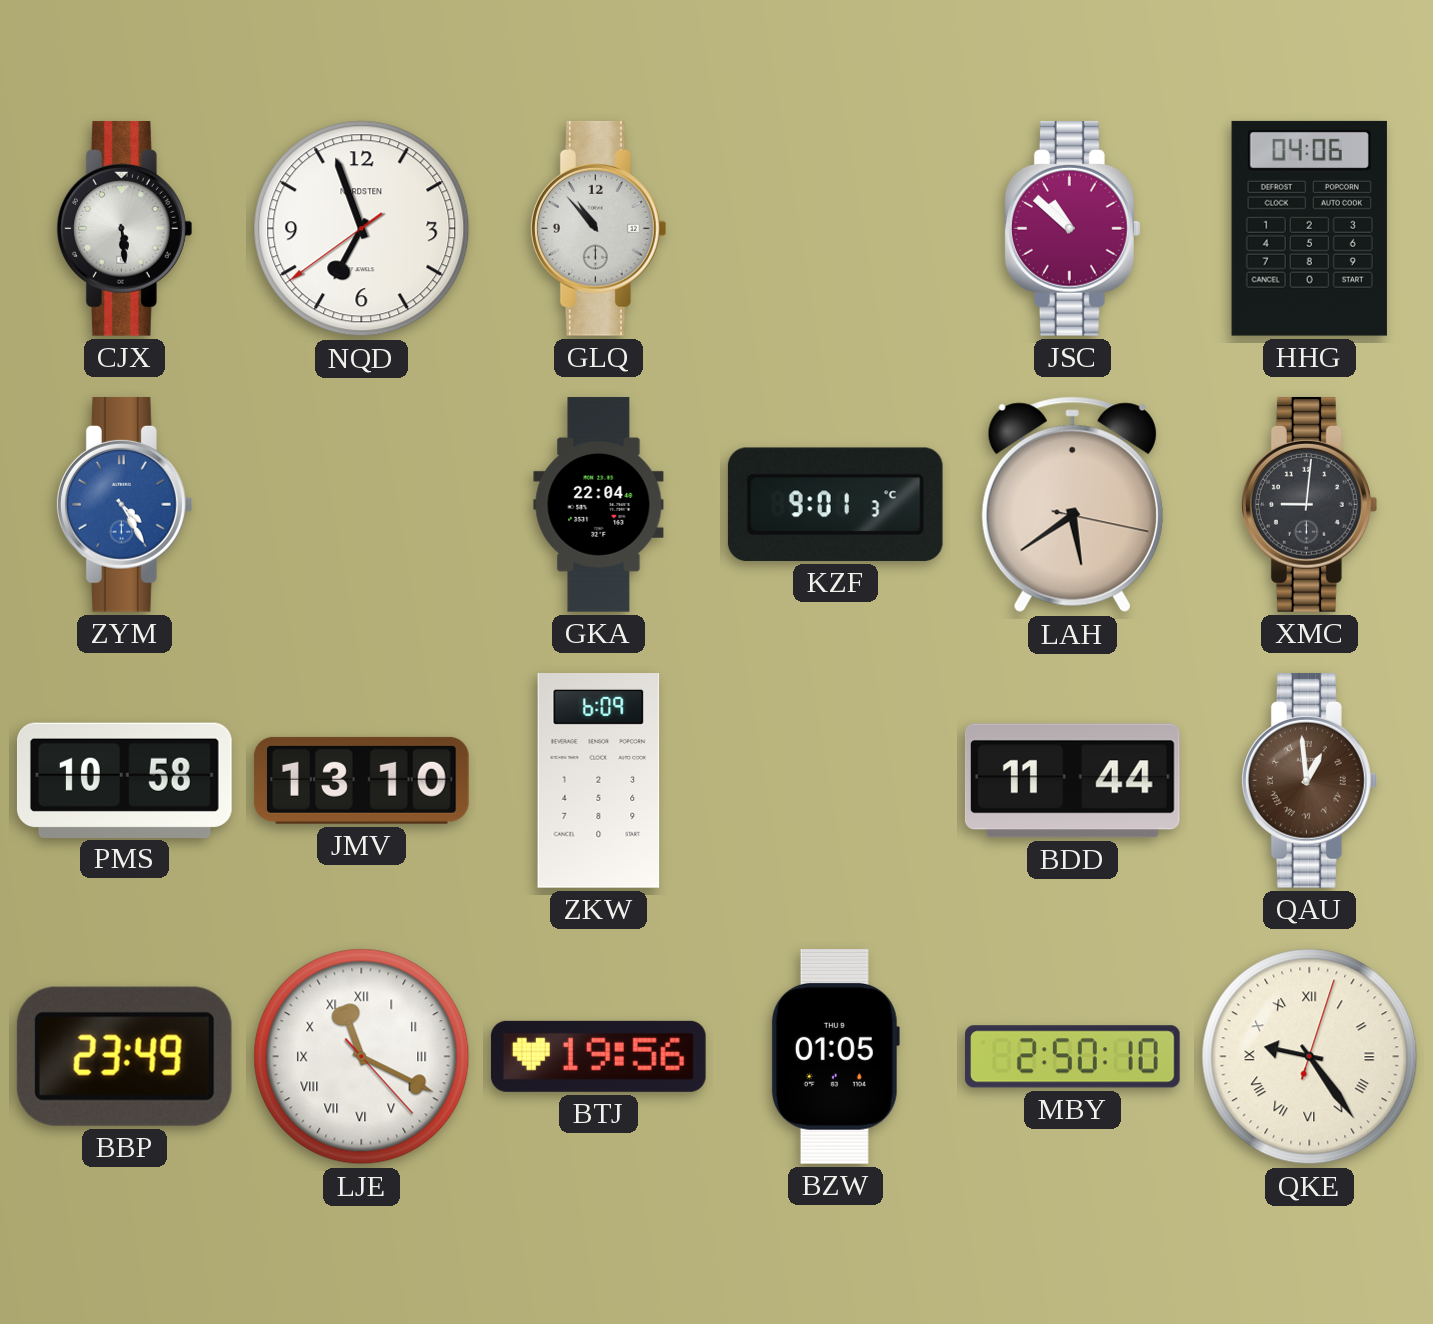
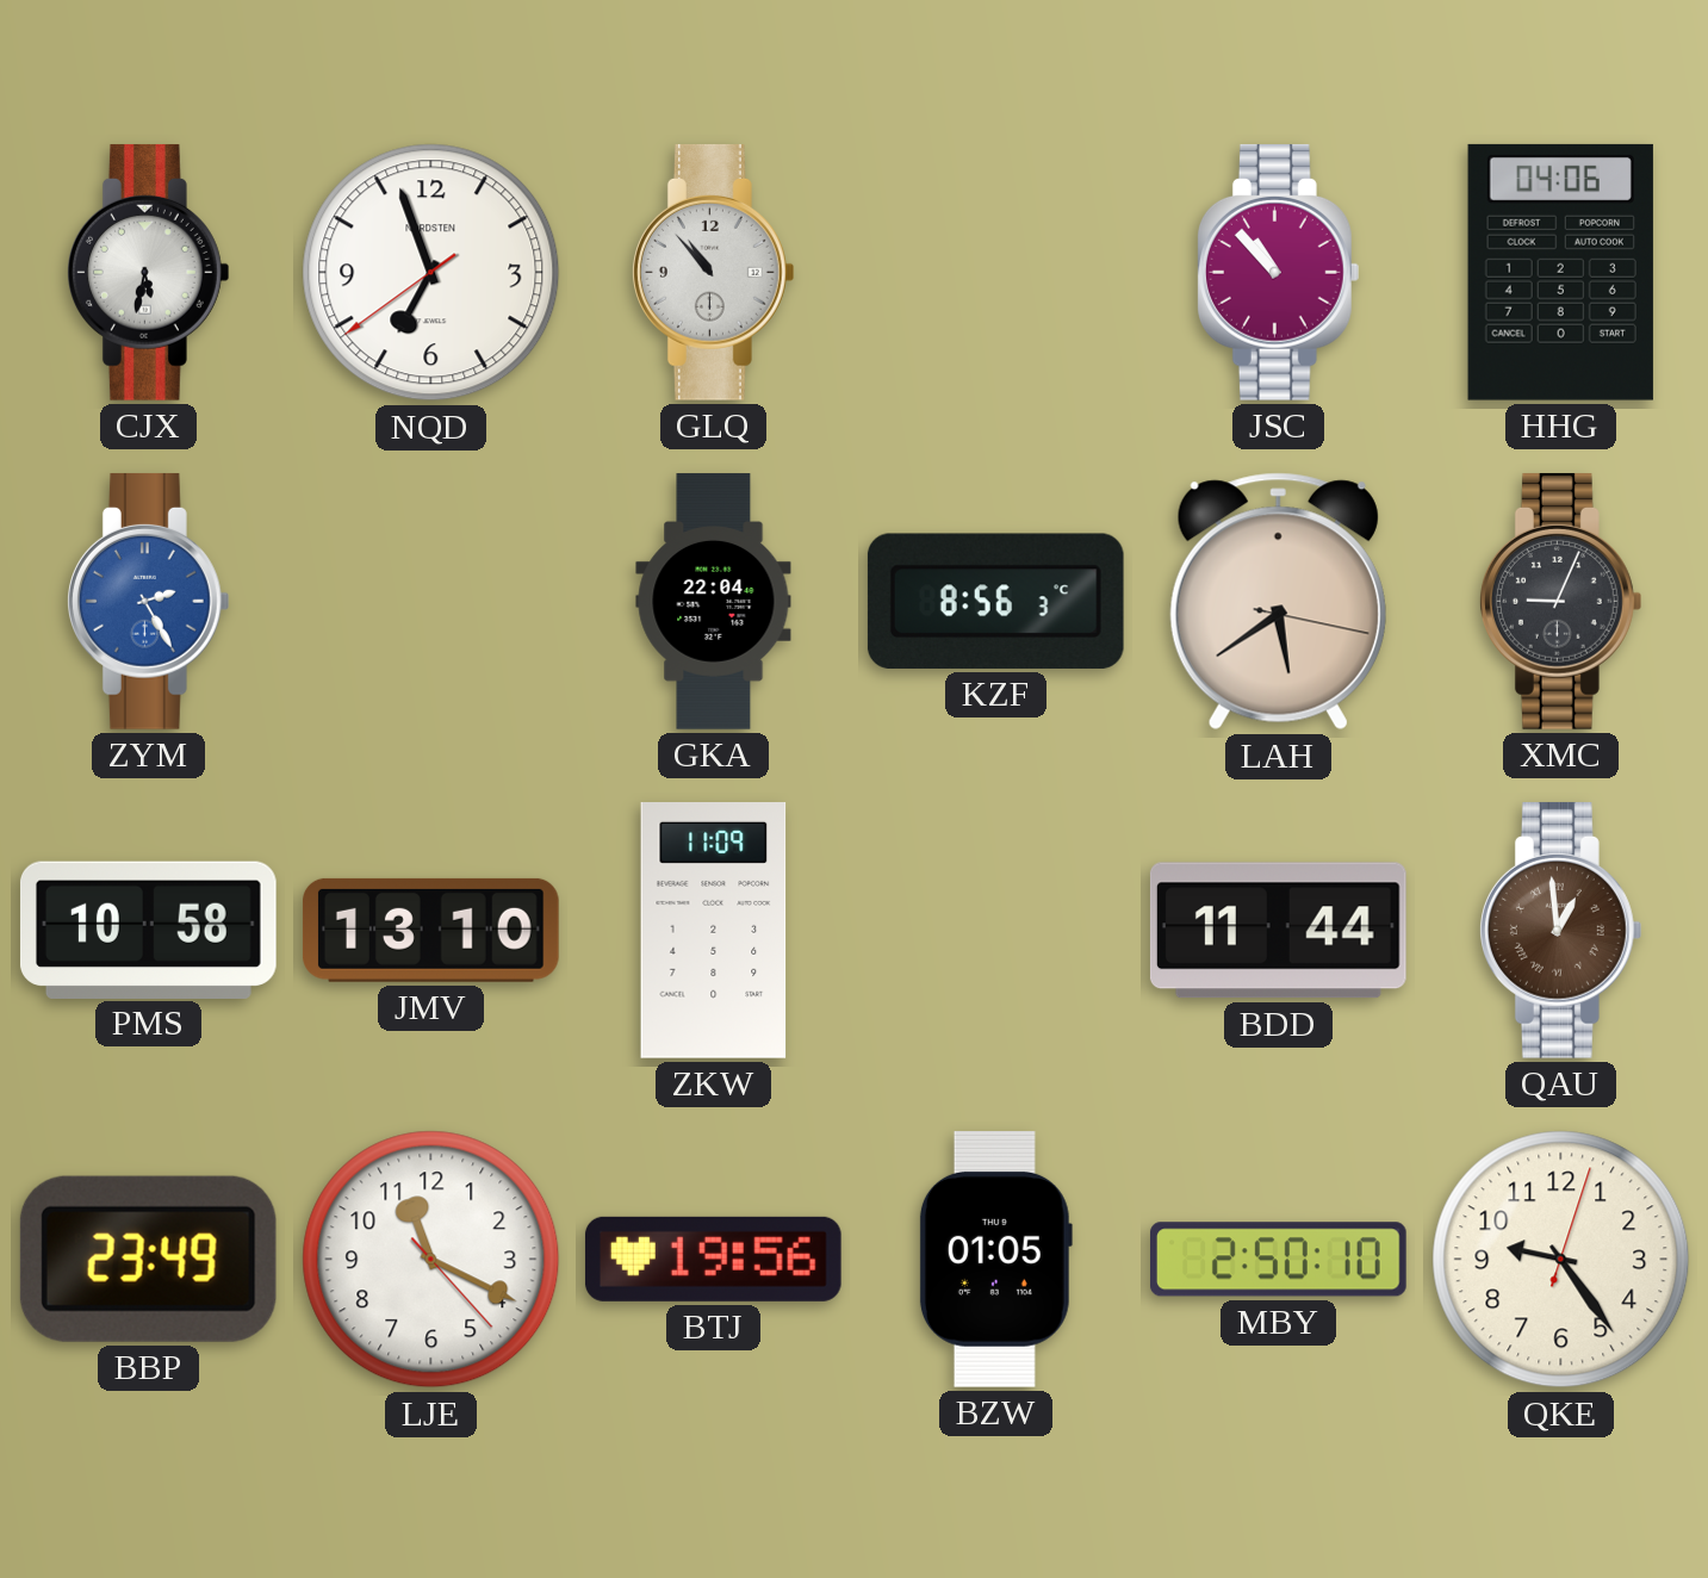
CJX: 5:29 -> 5:32 (148, 272)
JSC: 10:52 -> 10:53 (1278, 272)
ZYM: 4:25 -> 2:25 (148, 601)
KZF: 9:01 -> 8:56 (995, 601)
XMC: 9:01 -> 9:04 (1560, 601)
ZKW: 6:09 -> 11:09 (714, 931)
LJE numerals: Roman -> Arabic (431, 1260)
QKE numerals: Roman -> Arabic (1561, 1260)
